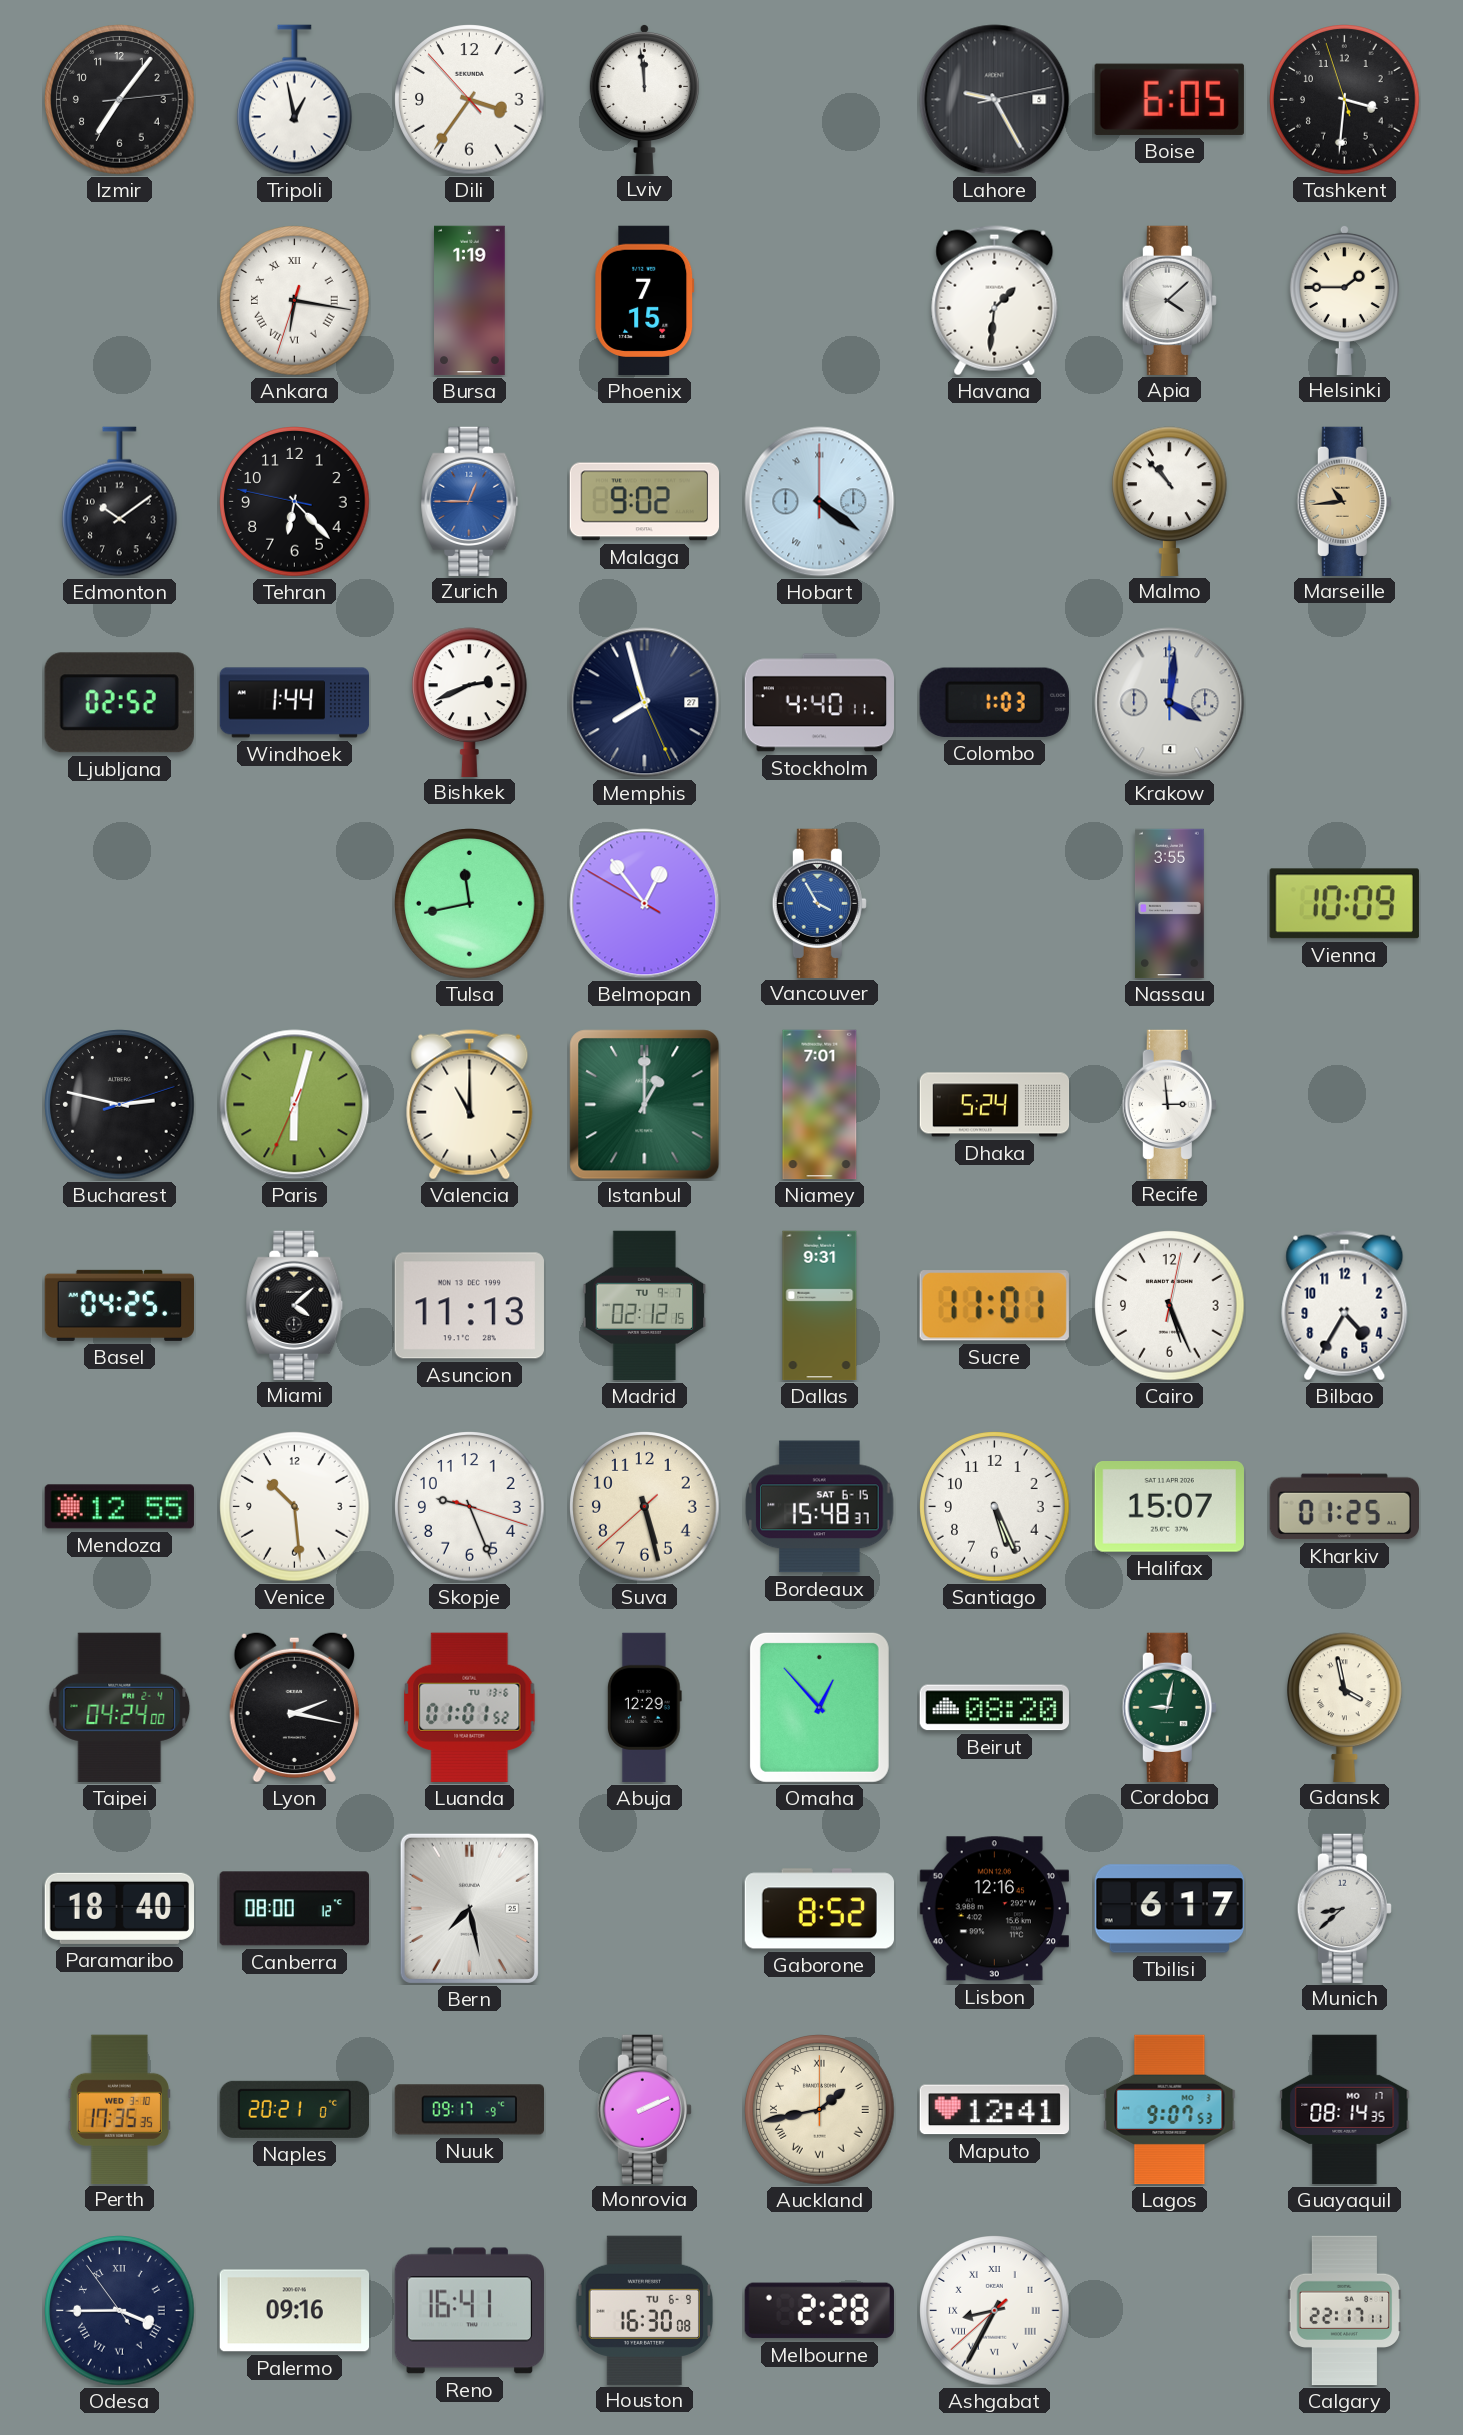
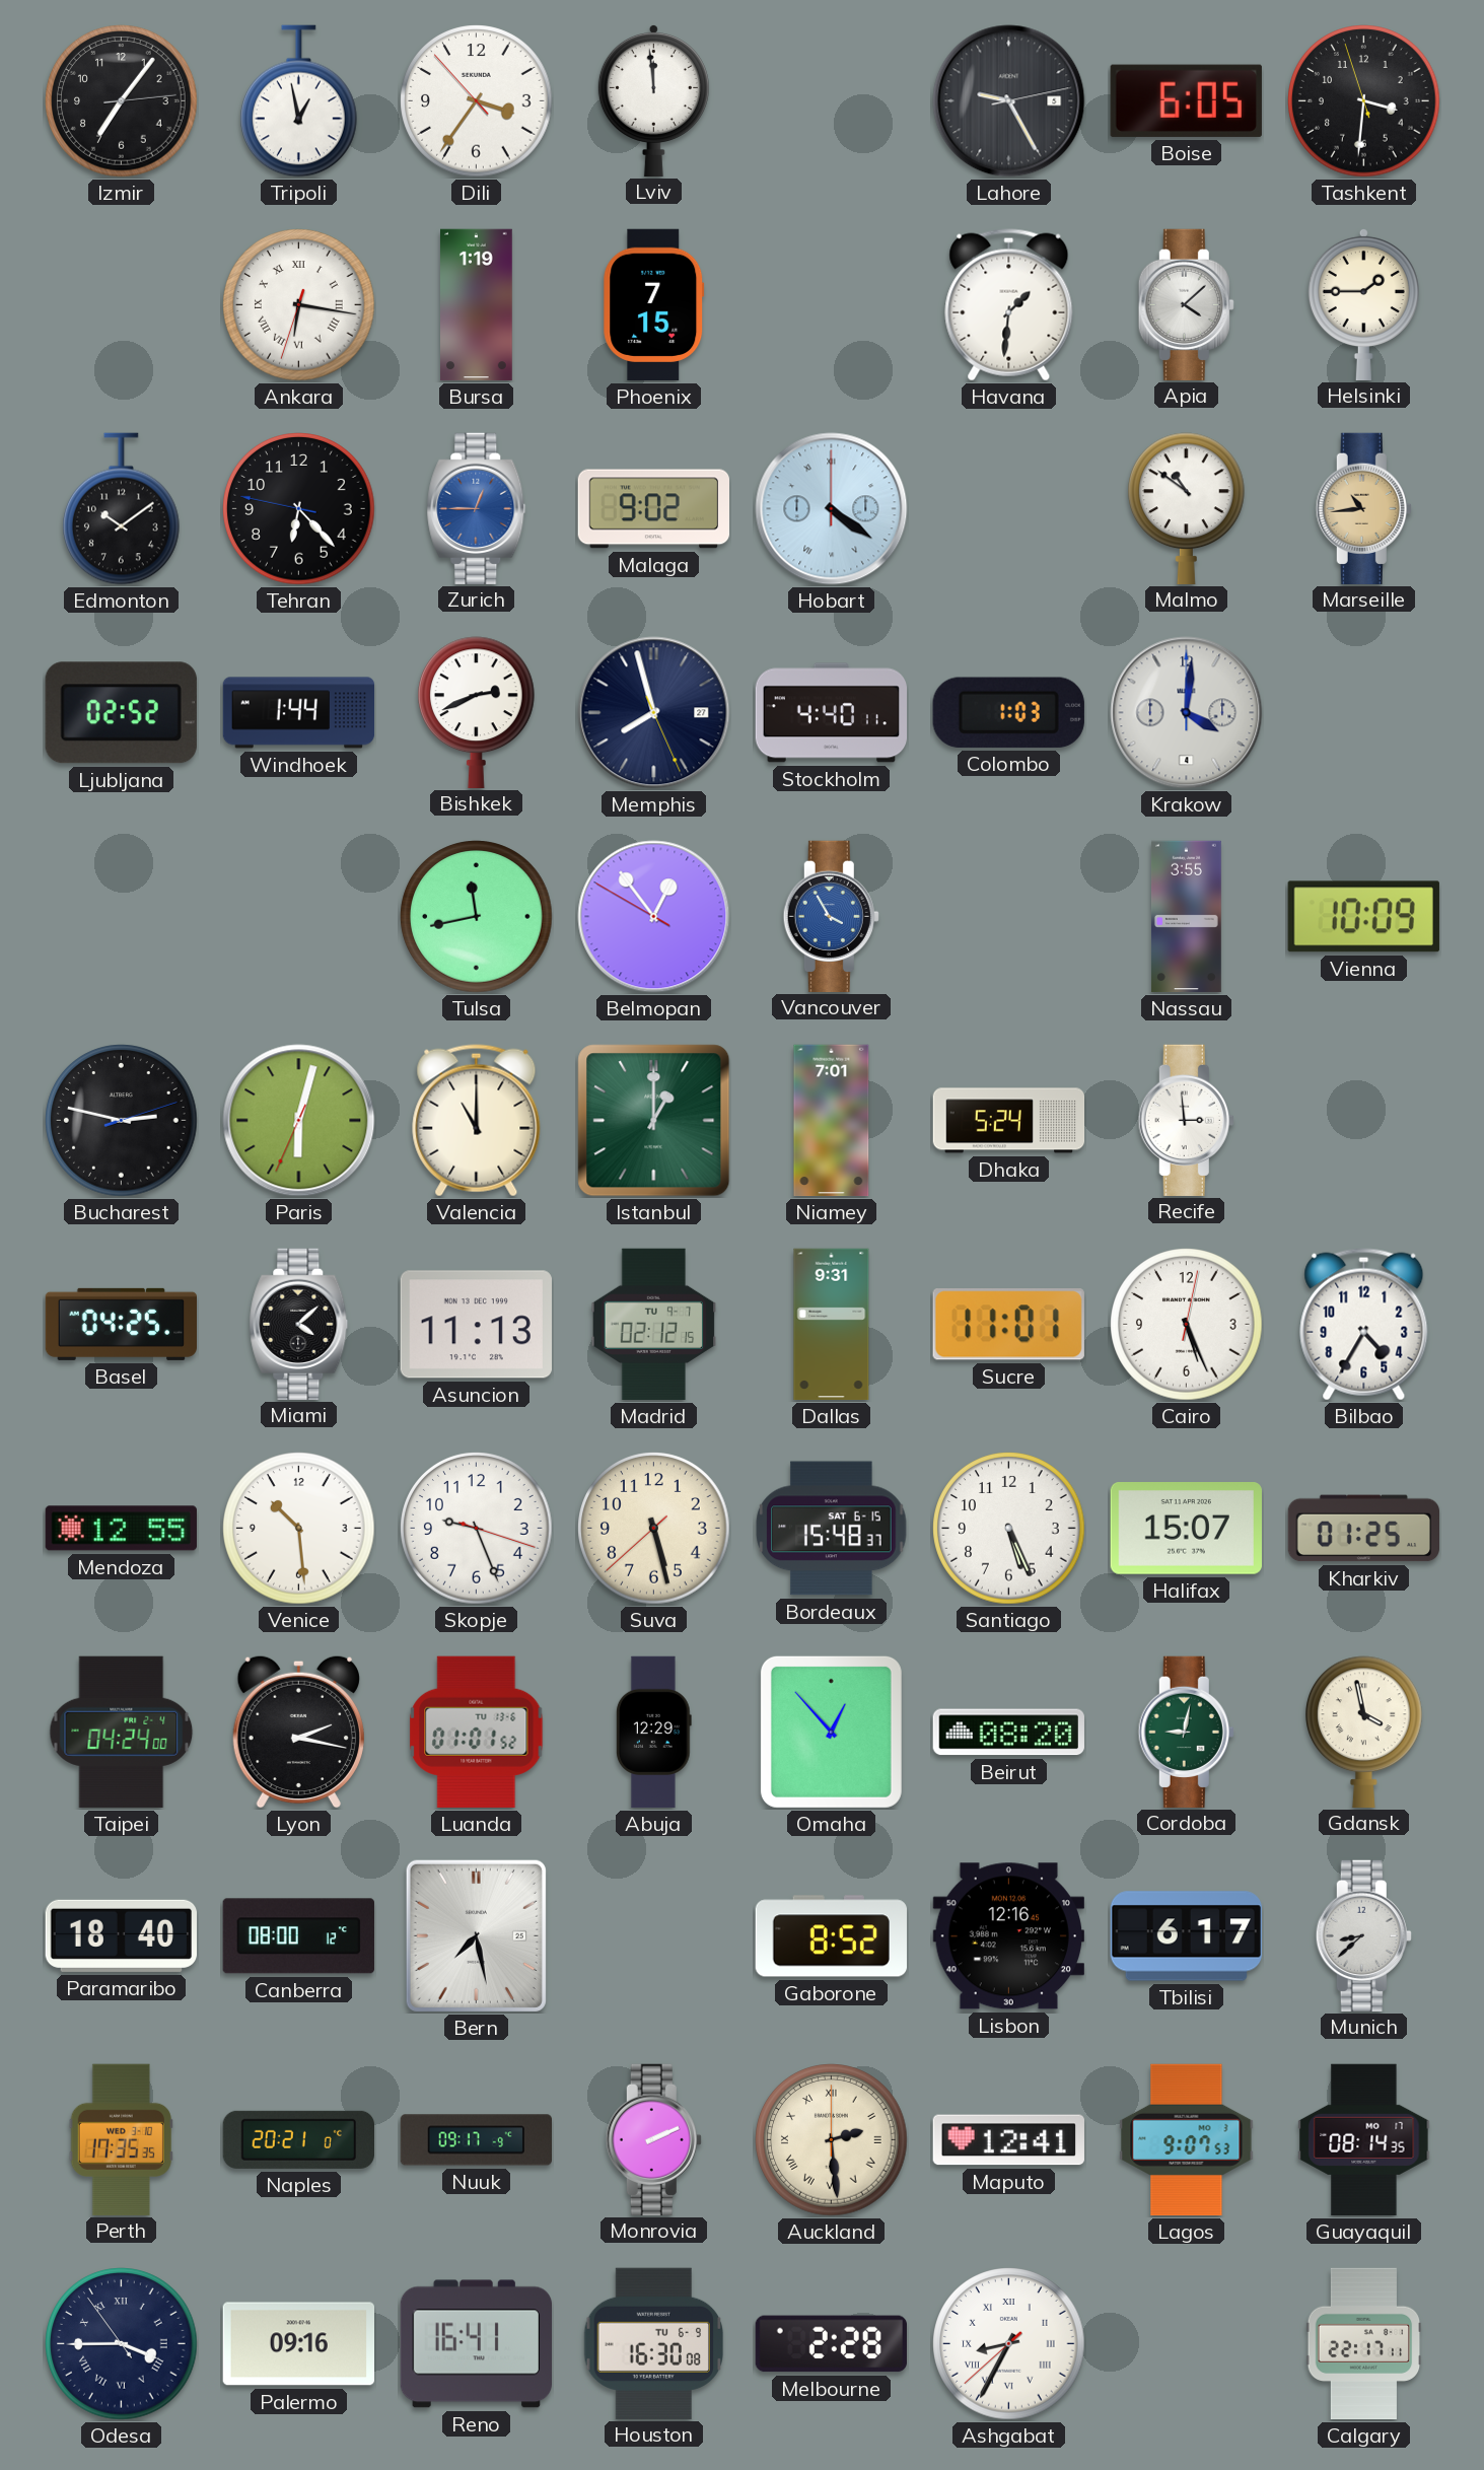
Malmo: 10:53 -> 10:51 (1187, 508)
Auckland: 1:43 -> 2:29 (832, 2140)
